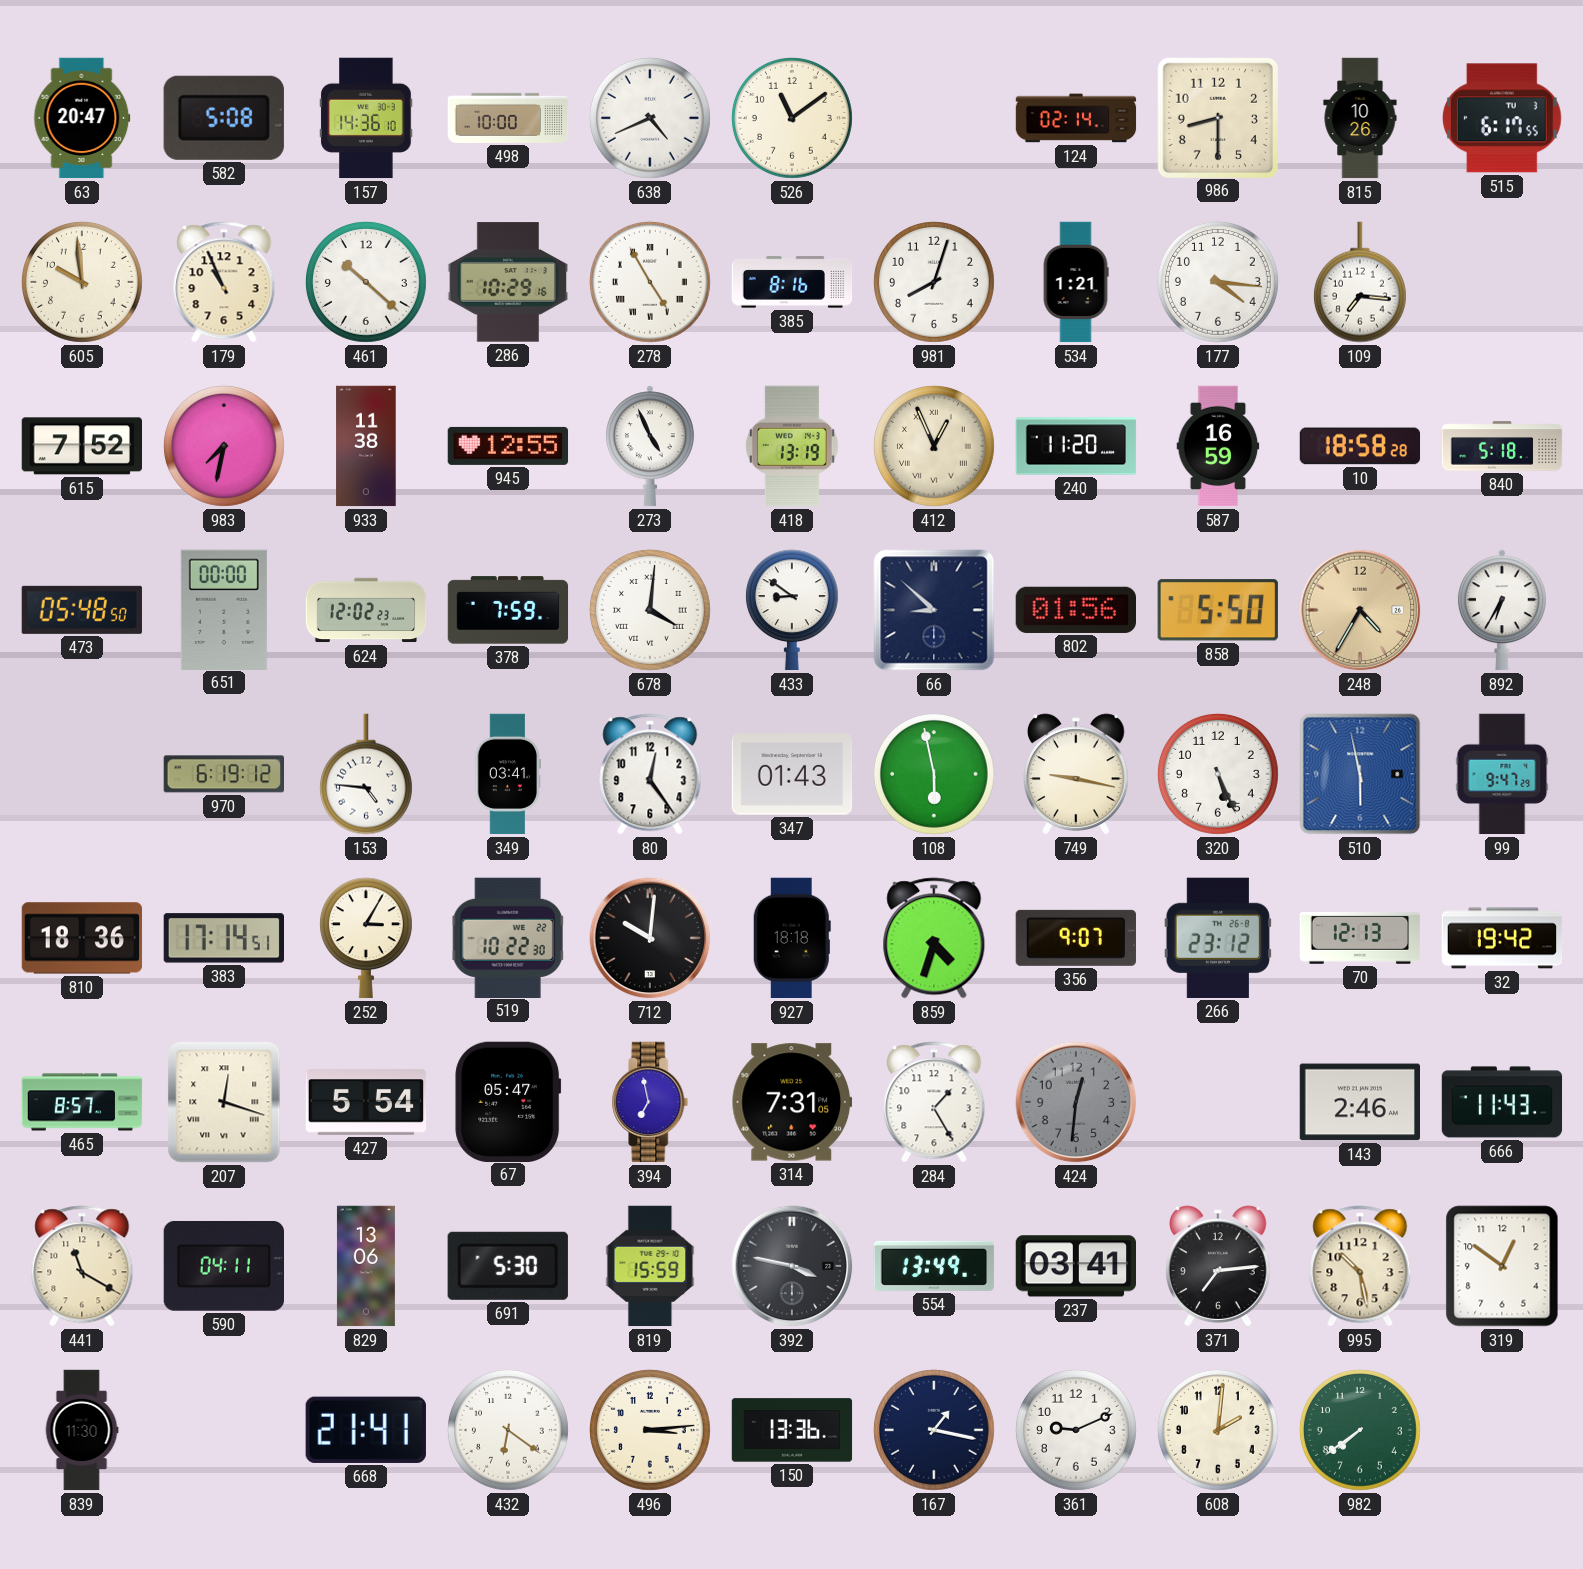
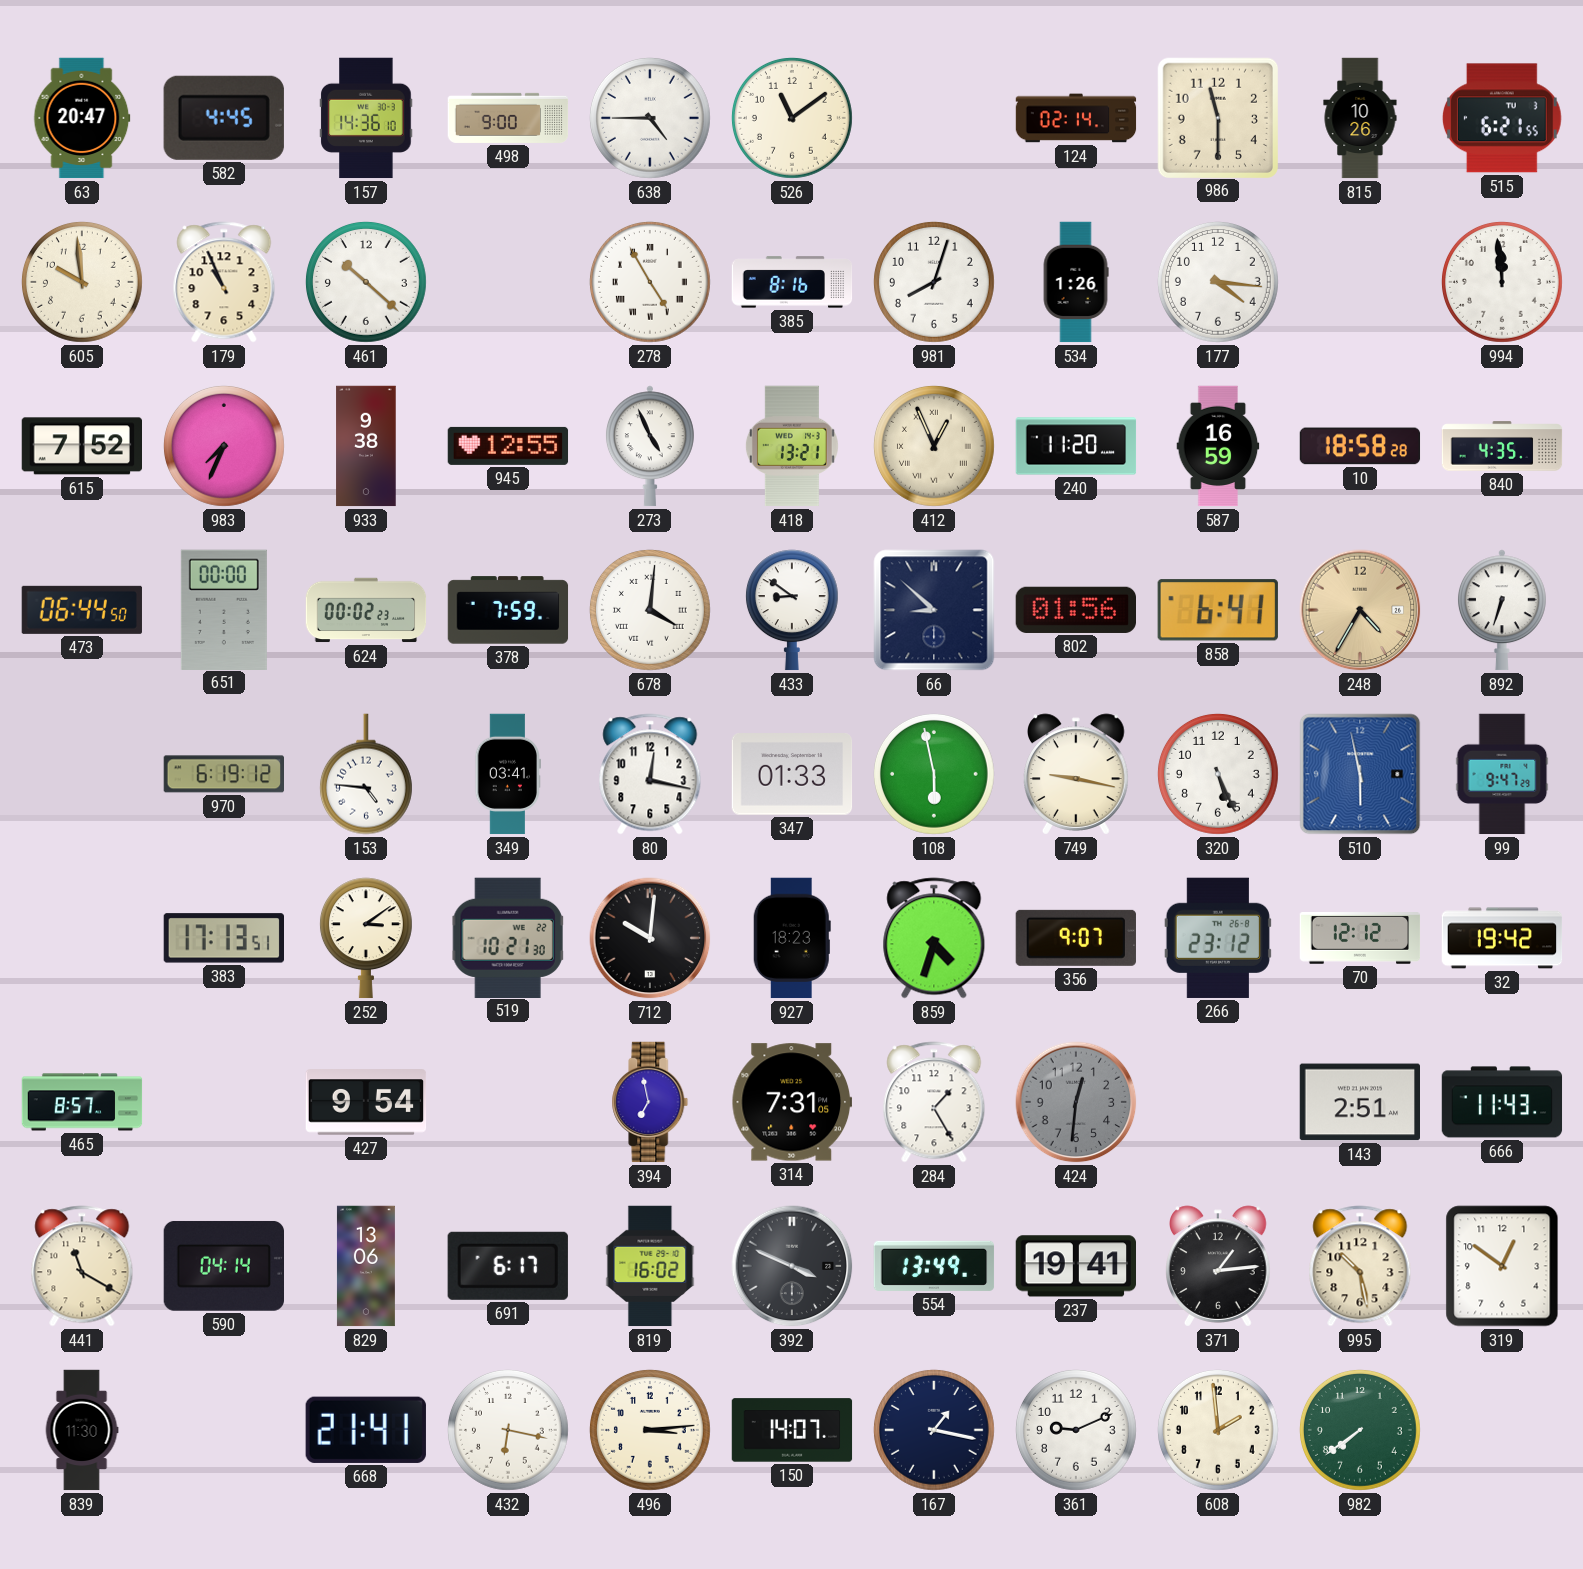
582: 5:08 -> 4:45 (224, 118)
498: 10:00 -> 9:00 (508, 118)
638: 4:41 -> 4:45 (650, 118)
986: 8:30 -> 11:30 (1217, 117)
515: 6:17 -> 6:21 (1502, 118)
286: 10:29 -> none (508, 282)
534: 1:21 -> 1:26 (1076, 282)
109: 7:16 -> none (1360, 282)
994: none -> 11:59 (1502, 282)
983: 7:32 -> 7:34 (224, 446)
933: 11:38 -> 9:38 (366, 446)
418: 13:19 -> 13:21 (792, 446)
840: 5:18 -> 4:35 (1502, 446)
473: 05:48 -> 06:44 (82, 610)
624: 12:02 -> 00:02 (366, 610)
858: 5:50 -> 6:41 (1218, 610)
892: 6:35 -> 6:33 (1503, 610)
80: 12:24 -> 12:17 (650, 774)
347: 01:43 -> 01:33 (792, 774)
810: 18:36 -> none (82, 938)
383: 17:14 -> 17:13 (223, 938)
252: 3:05 -> 3:09 (366, 938)
519: 10:22 -> 10:21 (508, 937)
927: 18:18 -> 18:23 (792, 938)
70: 12:13 -> 12:12 (1360, 939)
207: 12:18 -> none (224, 1102)
427: 5:54 -> 9:54 (366, 1102)
67: 05:47 -> none (508, 1101)
143: 2:46 -> 2:51 (1359, 1102)
590: 04:11 -> 04:14 (223, 1266)
691: 5:30 -> 6:17 (508, 1266)
819: 15:59 -> 16:02 (650, 1266)
392: 3:47 -> 3:49 (792, 1266)
237: 03:41 -> 19:41 (1076, 1266)
371: 7:14 -> 1:14 (1219, 1266)
432: 6:21 -> 6:17 (508, 1430)
150: 13:36 -> 14:07 (792, 1430)
608: 2:01 -> 1:59 (1218, 1430)
